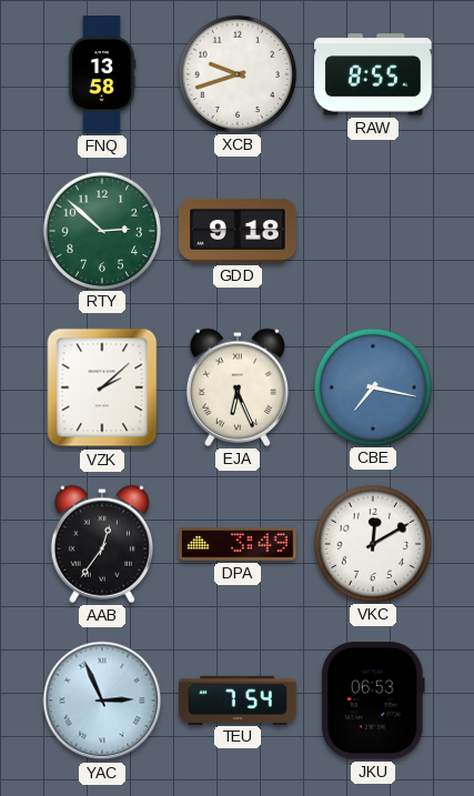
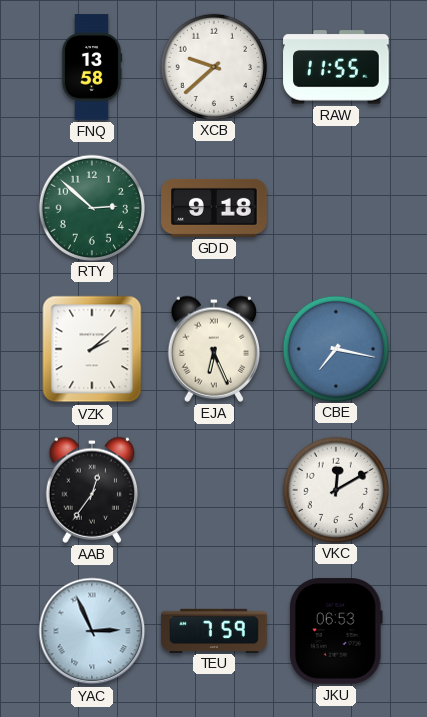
XCB: 9:42 -> 9:38 (213, 66)
RAW: 8:55 -> 11:55 (336, 67)
DPA: 3:49 -> none (238, 545)
TEU: 7:54 -> 7:59 (214, 630)
